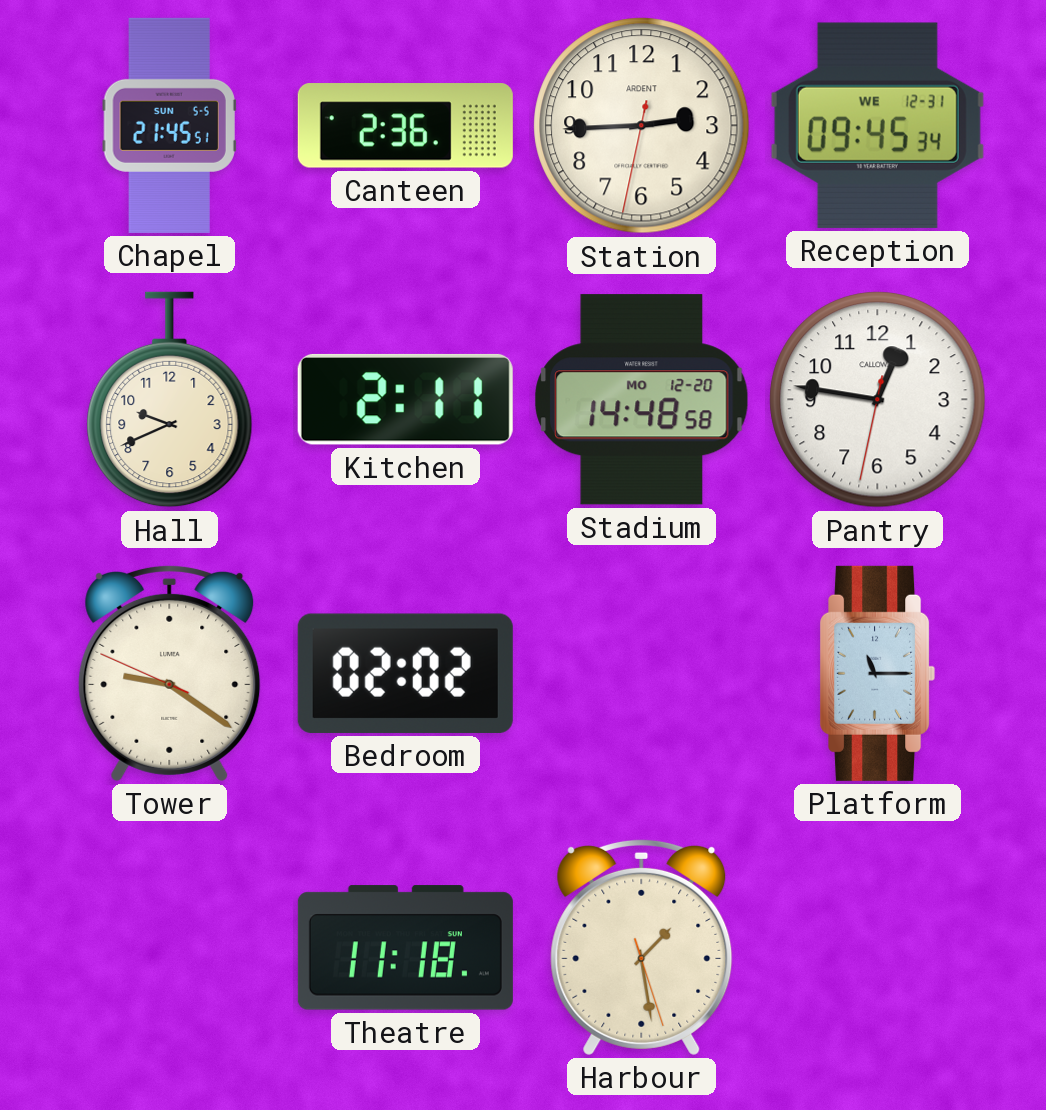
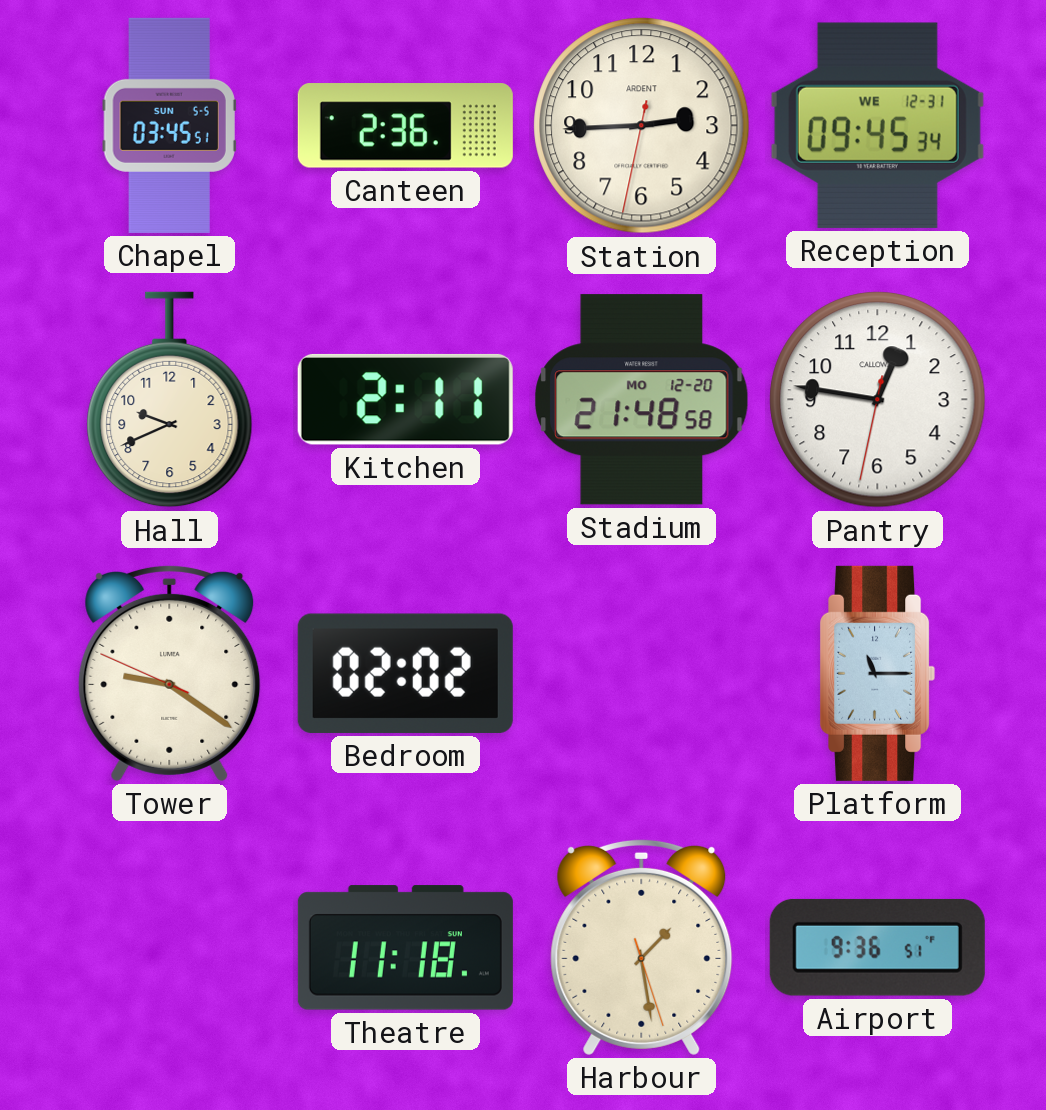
Chapel: 21:45 -> 03:45 (169, 125)
Stadium: 14:48 -> 21:48 (642, 400)
Airport: none -> 9:36 (877, 947)
